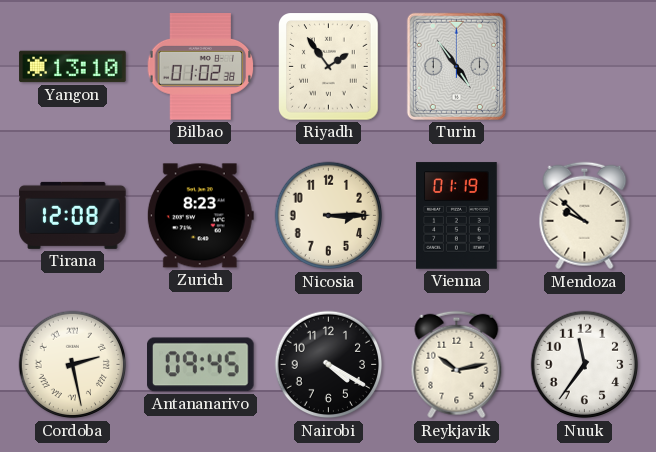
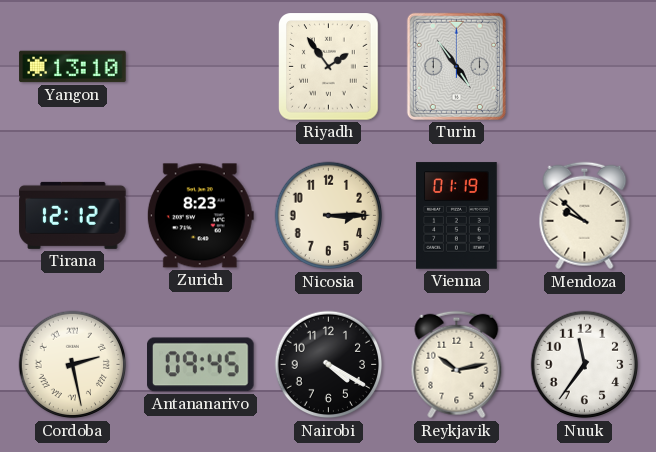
Bilbao: 01:02 -> none (201, 67)
Tirana: 12:08 -> 12:12 (73, 215)
